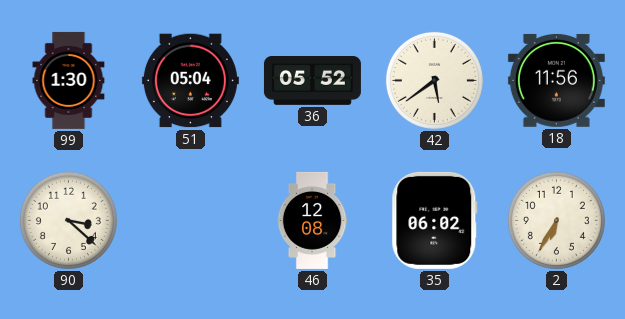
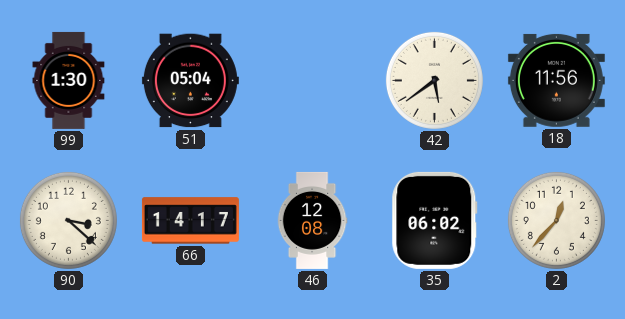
36: 05:52 -> none (312, 81)
66: none -> 14:17 (190, 221)
2: 6:35 -> 12:37 (556, 220)
